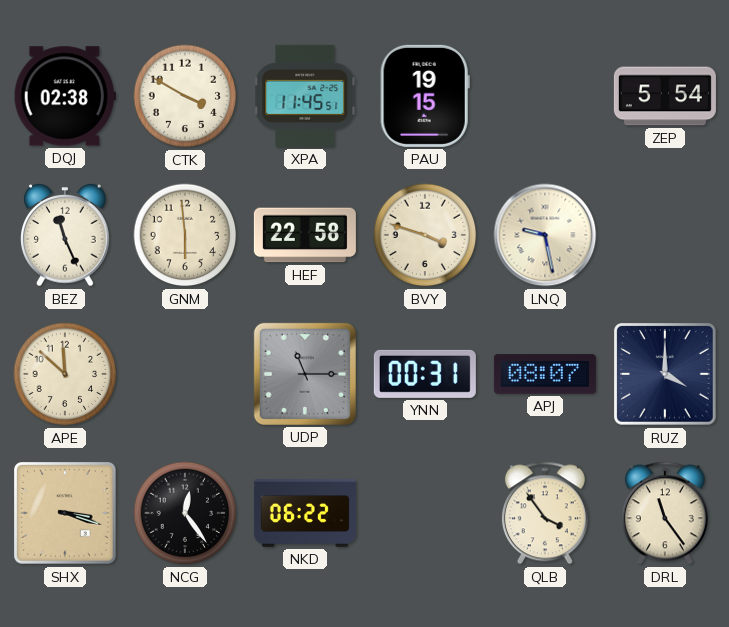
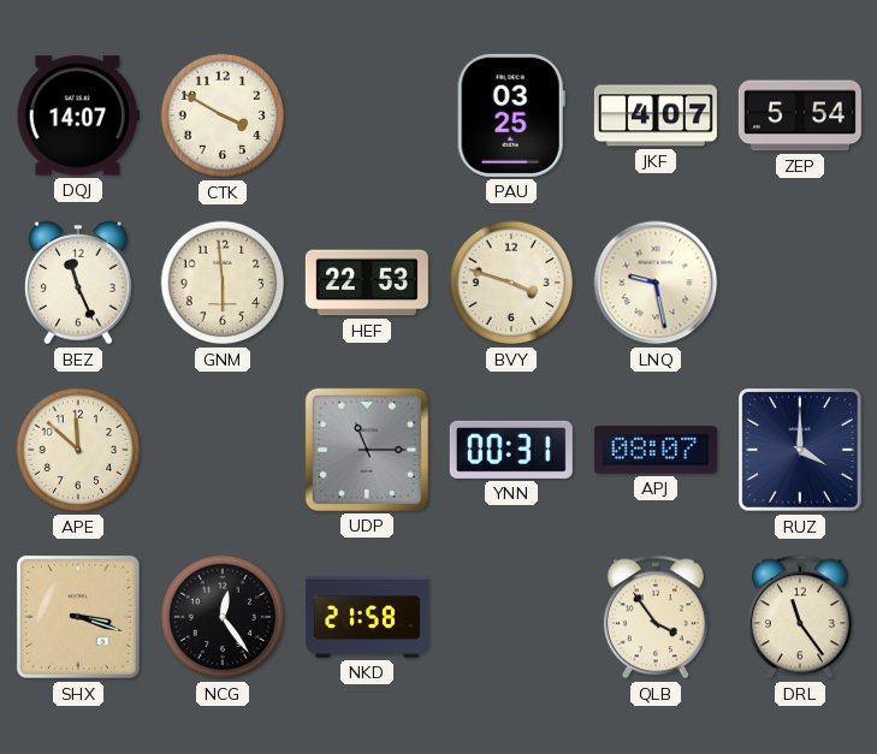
DQJ: 02:38 -> 14:07 (78, 115)
XPA: 11:45 -> none (306, 96)
PAU: 19:15 -> 03:25 (511, 115)
JKF: none -> 4:07 (656, 115)
HEF: 22:58 -> 22:53 (367, 283)
NKD: 06:22 -> 21:58 (367, 618)
